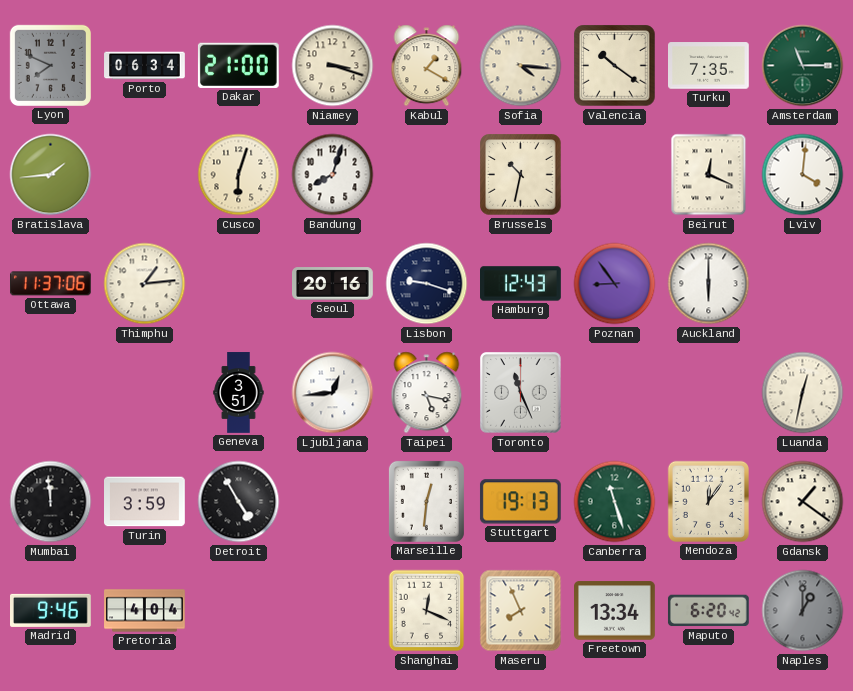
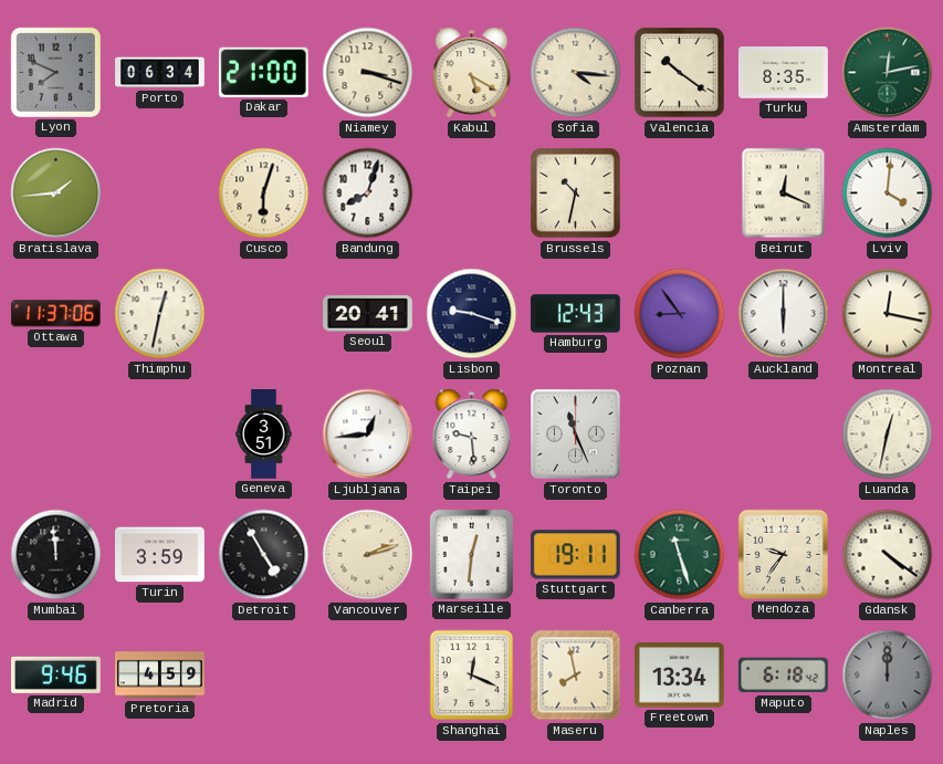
Kabul: 1:20 -> 5:20 (472, 73)
Turku: 7:35 -> 8:35 (784, 73)
Amsterdam: 11:15 -> 12:13 (888, 73)
Thimphu: 1:14 -> 12:32 (160, 314)
Seoul: 20:16 -> 20:41 (368, 314)
Montreal: none -> 12:17 (888, 314)
Taipei: 5:17 -> 9:29 (472, 435)
Vancouver: none -> 2:12 (368, 555)
Stuttgart: 19:13 -> 19:11 (575, 555)
Mendoza: 12:06 -> 9:36 (783, 554)
Gdansk: 1:21 -> 4:21 (888, 555)
Pretoria: 4:04 -> 4:59 (160, 676)
Maseru: 7:56 -> 7:58 (576, 676)
Maputo: 6:20 -> 6:18 (784, 676)
Naples: 1:00 -> 12:00 (888, 676)
